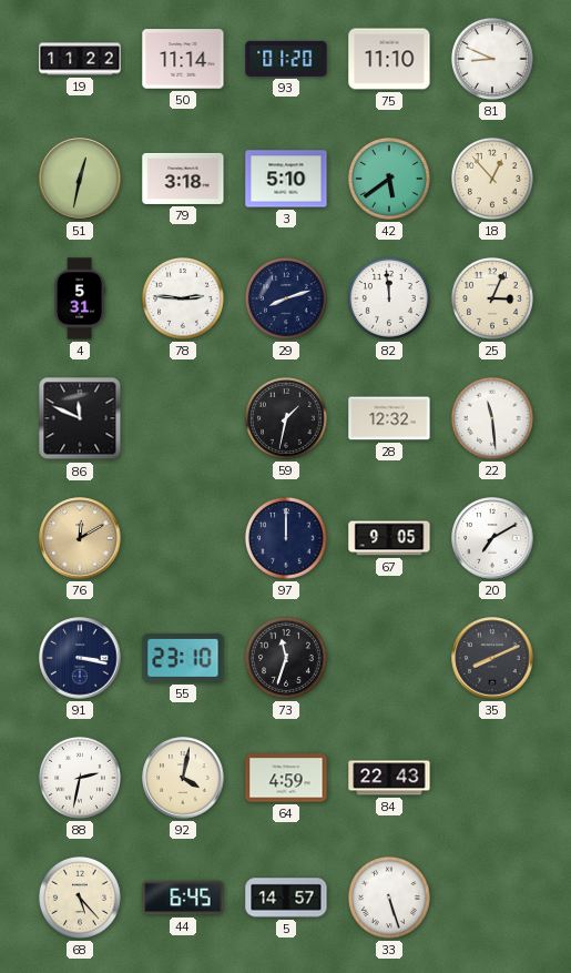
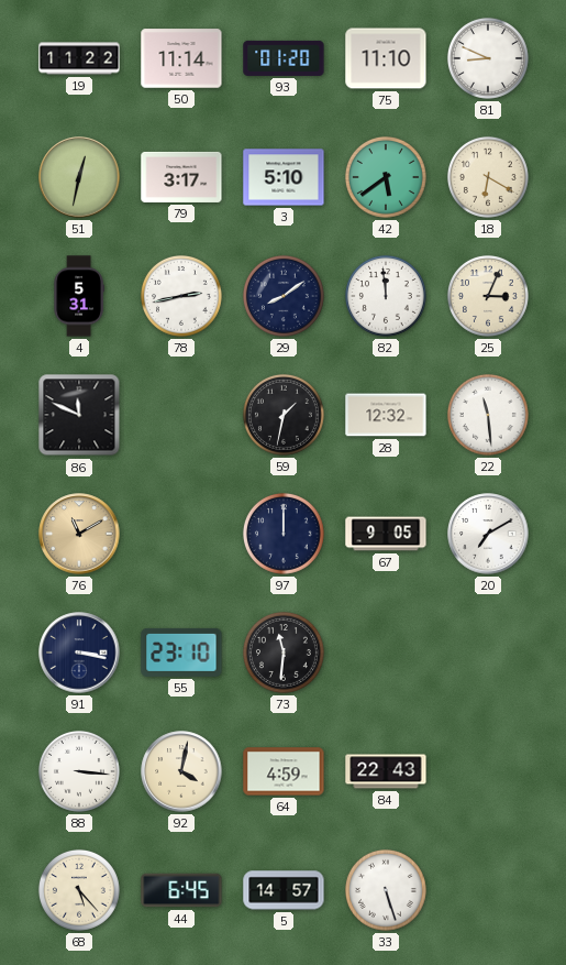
79: 3:18 -> 3:17 (181, 177)
18: 12:53 -> 6:20 (488, 177)
78: 2:46 -> 2:43 (181, 296)
29: 8:12 -> 8:09 (284, 296)
76: 12:10 -> 11:10 (79, 534)
73: 11:33 -> 11:31 (284, 653)
35: 8:11 -> none (492, 658)
88: 2:32 -> 3:16 (79, 771)
